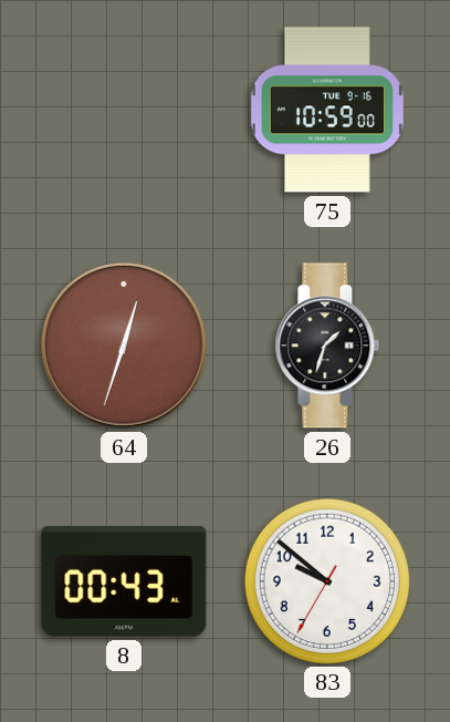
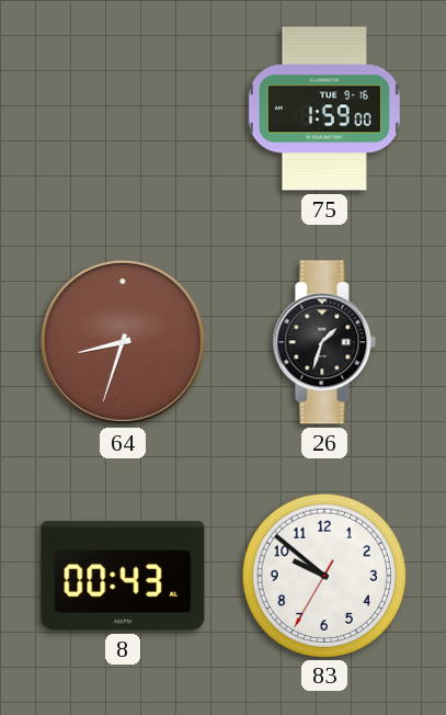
75: 10:59 -> 1:59 (324, 109)
64: 12:33 -> 8:33 (124, 343)
